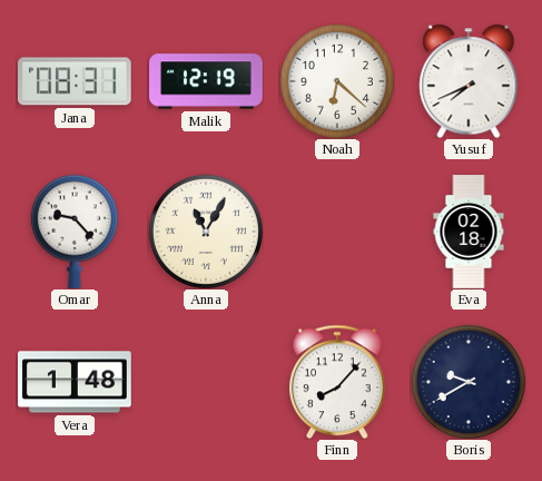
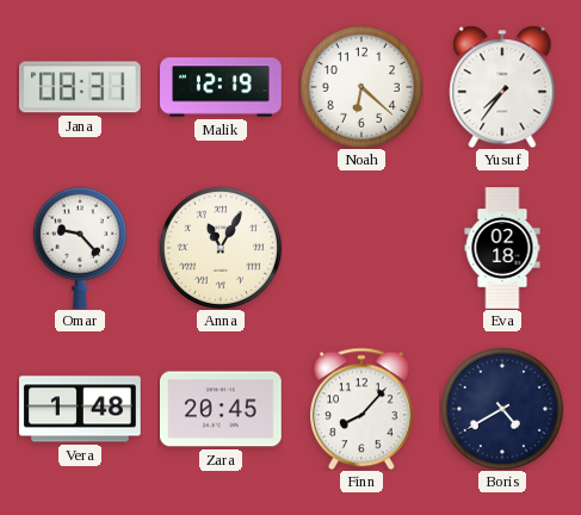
Yusuf: 7:41 -> 7:36 (502, 87)
Zara: none -> 20:45 (222, 409)
Boris: 9:40 -> 4:40 (502, 409)
